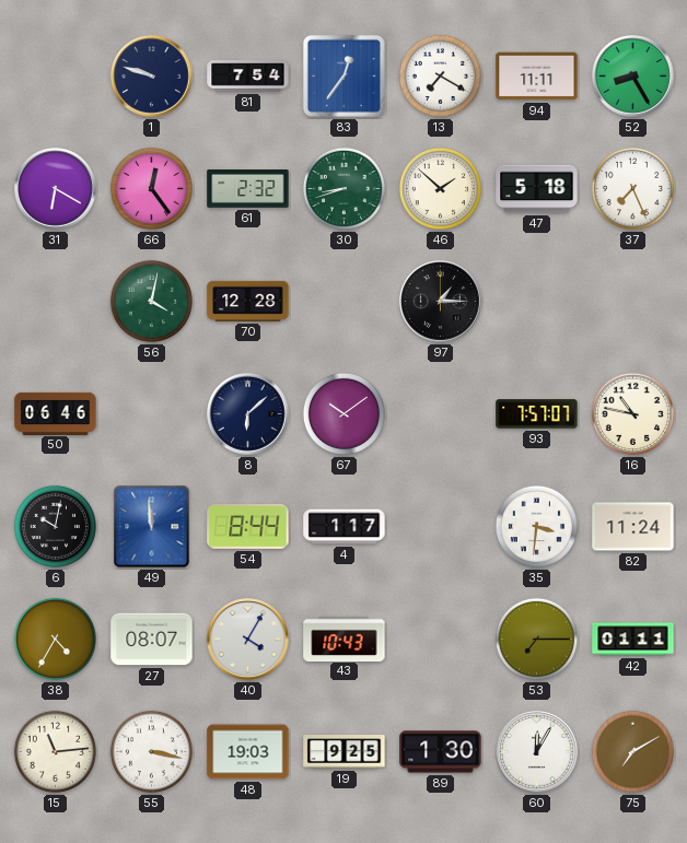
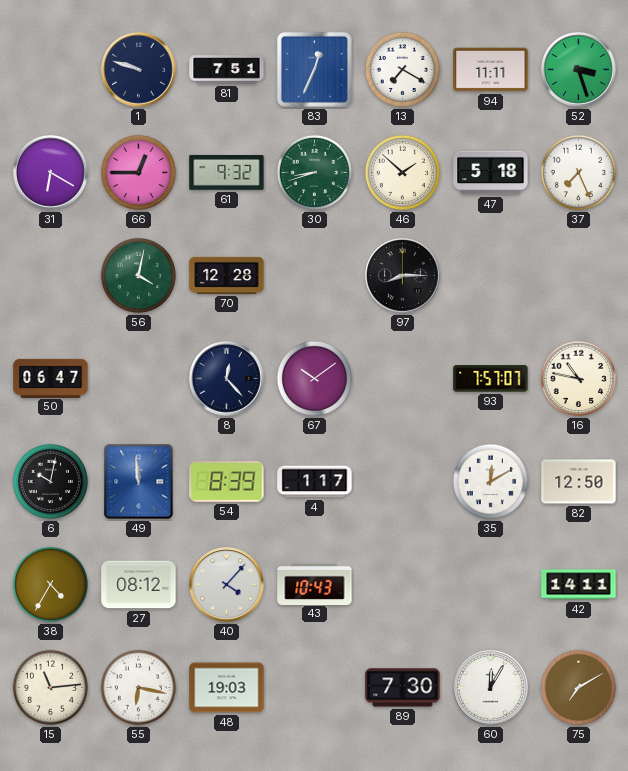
81: 7:54 -> 7:51 (227, 70)
83: 12:36 -> 12:34 (314, 69)
52: 8:25 -> 3:27 (579, 70)
66: 12:24 -> 12:45 (138, 172)
61: 2:32 -> 9:32 (227, 173)
97: 1:15 -> 8:15 (403, 276)
50: 06:46 -> 06:47 (51, 378)
8: 6:08 -> 12:23 (227, 379)
54: 8:44 -> 8:39 (227, 482)
35: 3:31 -> 12:10 (490, 481)
82: 11:24 -> 12:50 (579, 482)
27: 08:07 -> 08:12 (139, 585)
40: 4:05 -> 4:07 (227, 585)
53: 7:15 -> none (536, 639)
42: 01:11 -> 14:11 (579, 585)
55: 3:17 -> 6:17 (138, 687)
19: 9:25 -> none (345, 752)
89: 1:30 -> 7:30 (403, 688)
